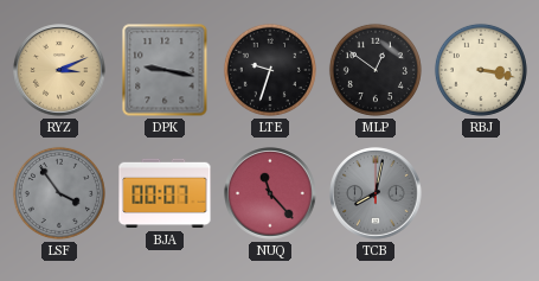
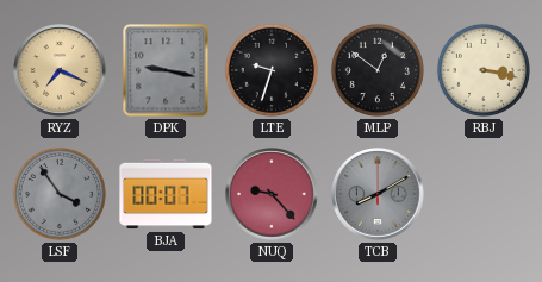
RYZ: 3:11 -> 7:19 (60, 70)
NUQ: 11:23 -> 9:23 (272, 194)
TCB: 8:02 -> 8:10 (378, 194)
